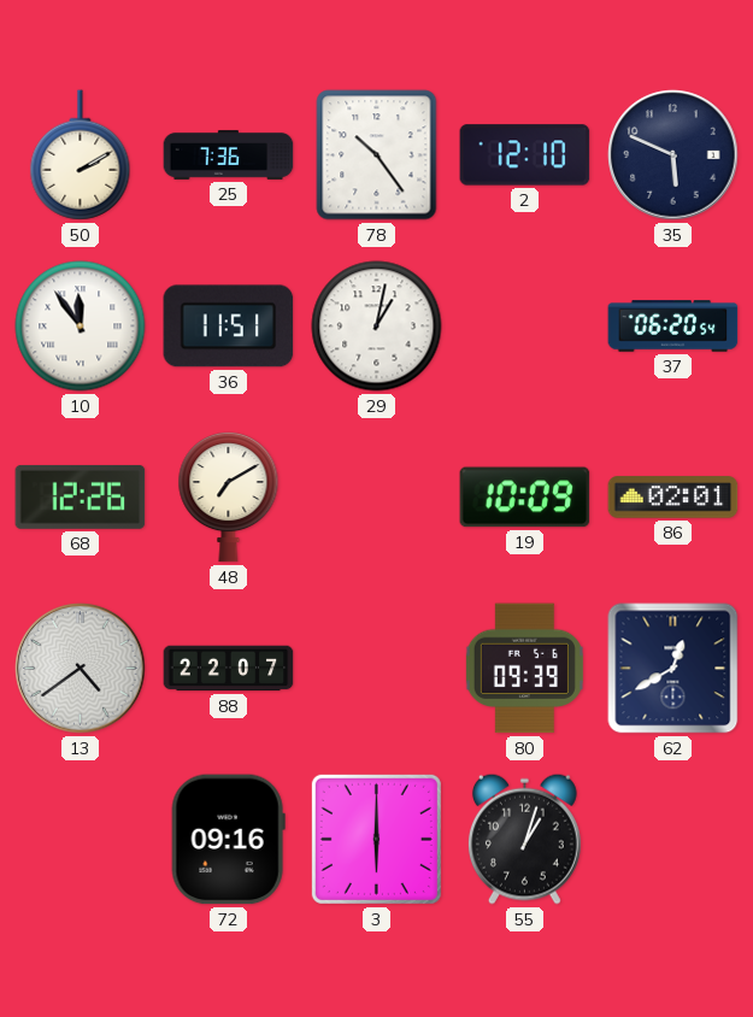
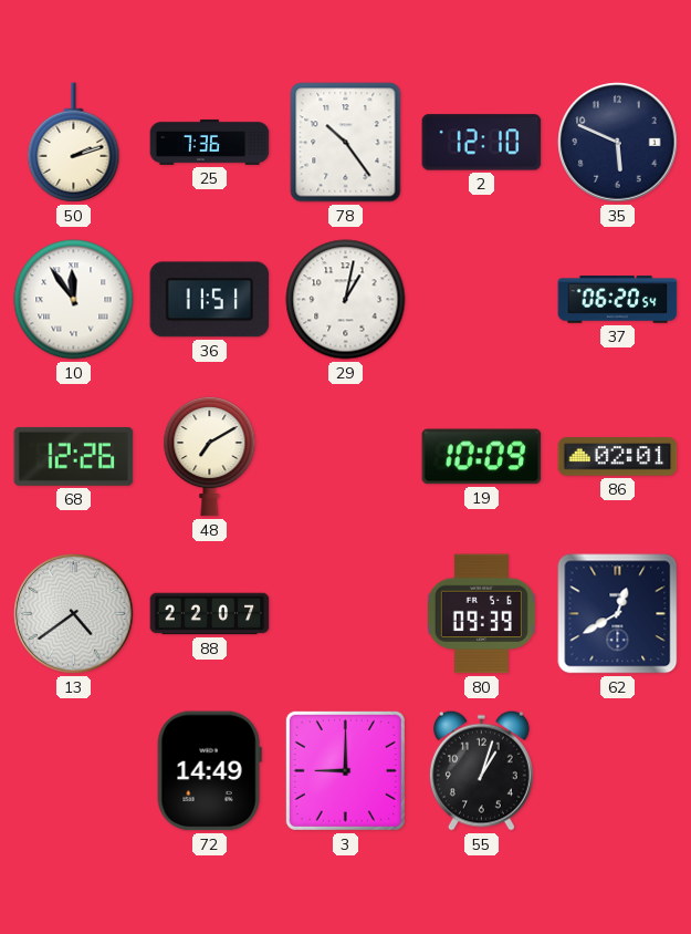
50: 2:10 -> 2:12 (74, 143)
72: 09:16 -> 14:49 (209, 771)
3: 6:00 -> 9:00 (345, 770)
